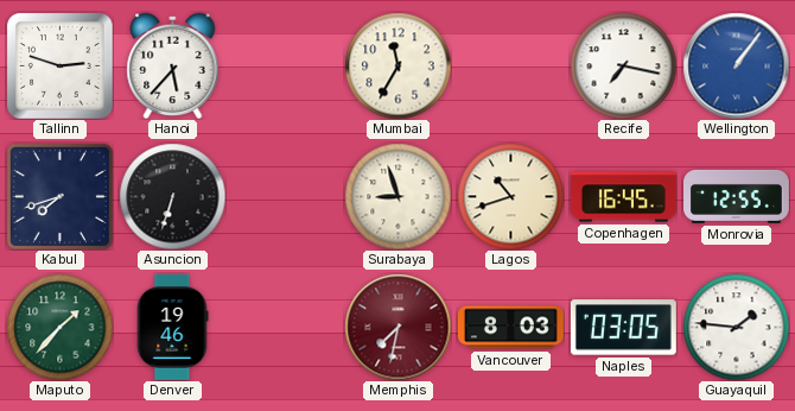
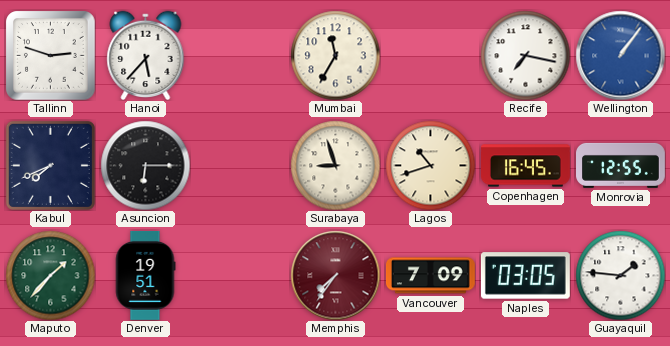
Kabul: 7:42 -> 7:41 (50, 165)
Asuncion: 6:33 -> 6:15 (145, 165)
Denver: 19:46 -> 19:51 (145, 275)
Memphis: 7:32 -> 7:36 (335, 275)
Vancouver: 8:03 -> 7:09 (430, 276)
